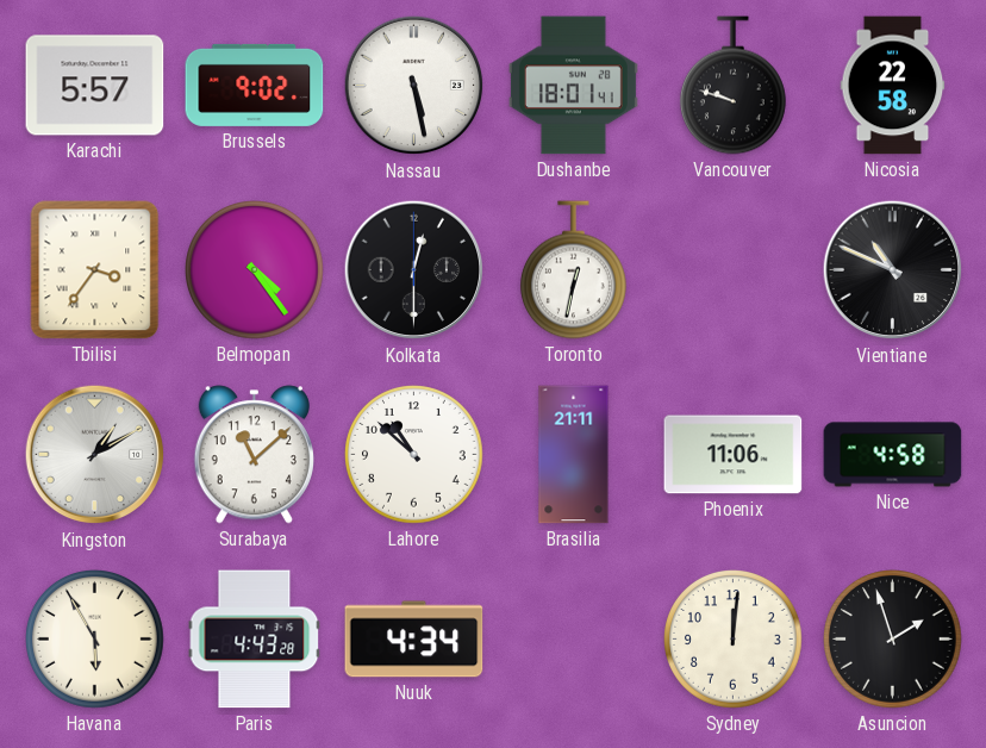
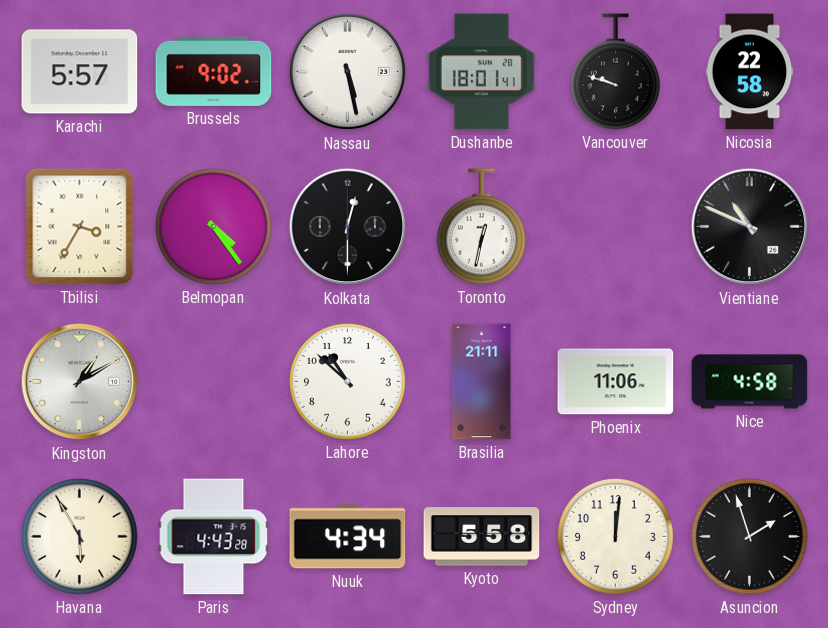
Tbilisi: 3:36 -> 3:35 (80, 227)
Surabaya: 11:08 -> none (254, 455)
Kyoto: none -> 5:58 (482, 537)
